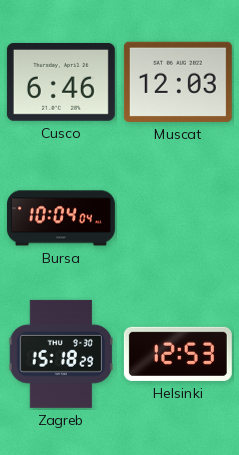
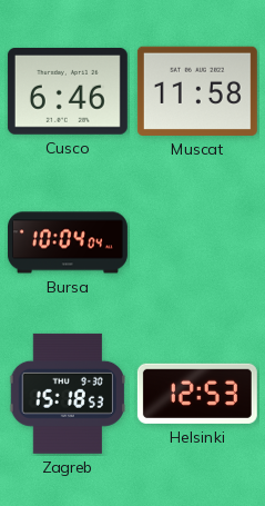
Muscat: 12:03 -> 11:58 (197, 91)
Zagreb: 15:18:29 -> 15:18:53 (67, 394)
